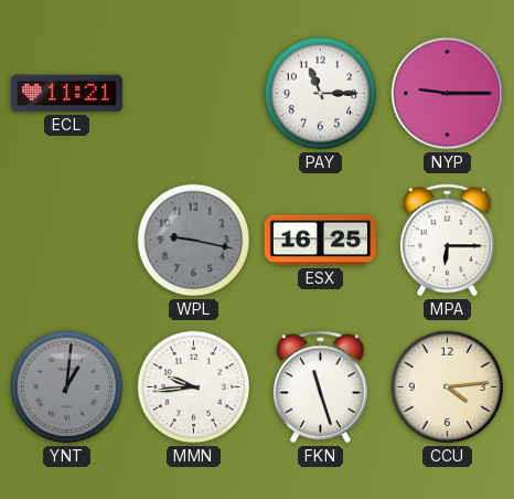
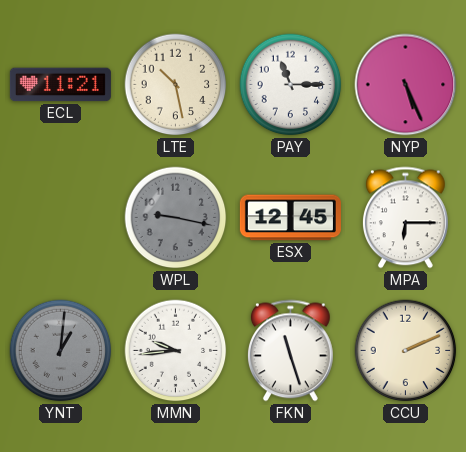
LTE: none -> 10:28 (176, 85)
NYP: 9:15 -> 5:26 (406, 85)
ESX: 16:25 -> 12:45 (290, 218)
CCU: 4:14 -> 2:11 (406, 351)
